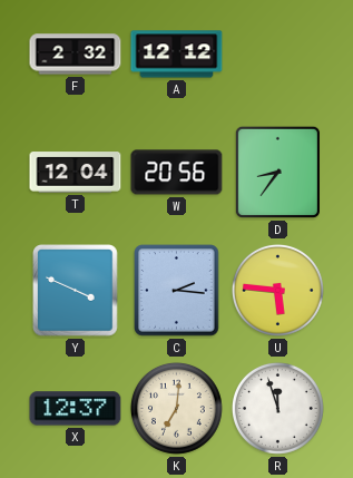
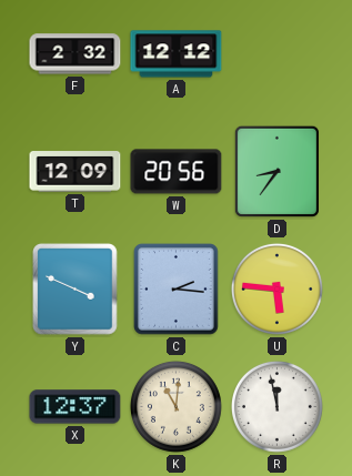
T: 12:04 -> 12:09 (76, 172)
K: 7:01 -> 11:01 (175, 406)
R: 11:57 -> 11:58 (276, 406)
